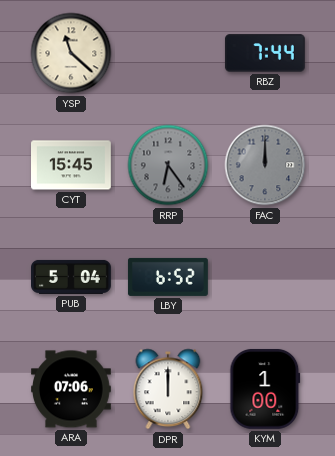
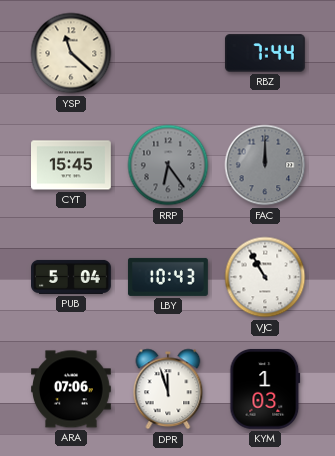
LBY: 6:52 -> 10:43 (168, 277)
VJC: none -> 10:55 (265, 277)
DPR: 12:00 -> 11:57 (168, 389)
KYM: 1:00 -> 1:03 (265, 389)
